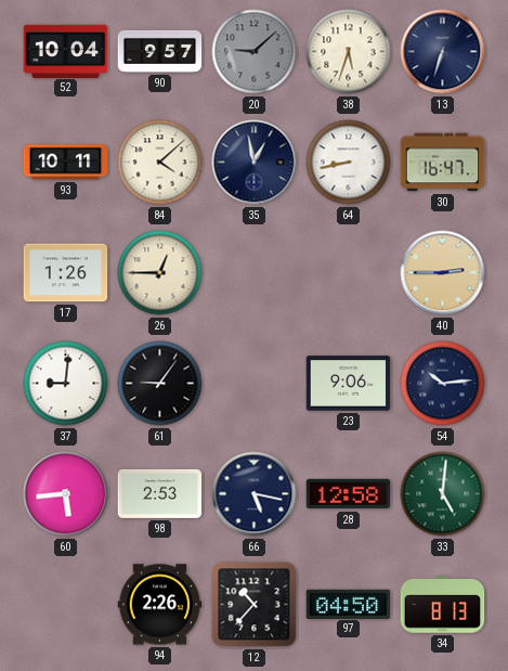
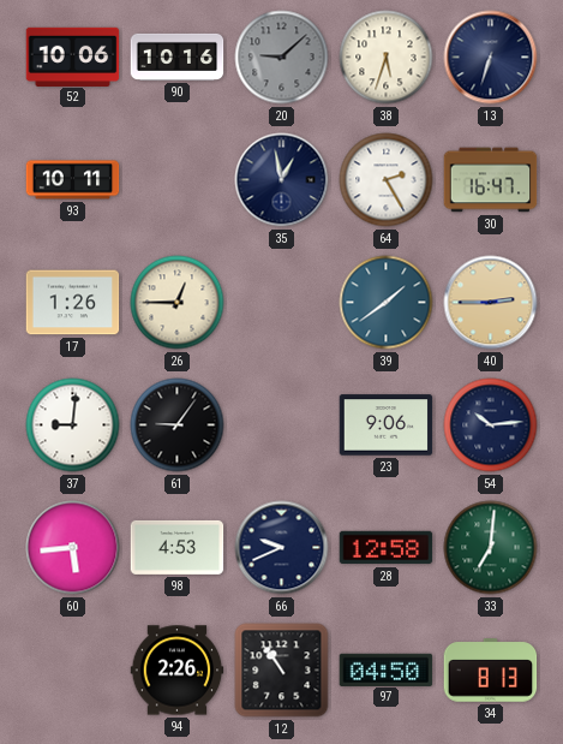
52: 10:04 -> 10:06 (73, 56)
90: 9:57 -> 10:16 (178, 56)
84: 4:08 -> none (160, 163)
64: 8:43 -> 2:25 (387, 180)
39: none -> 1:39 (387, 303)
98: 2:53 -> 4:53 (178, 547)
66: 5:17 -> 9:41 (282, 548)
33: 5:01 -> 7:01 (491, 548)
12: 10:37 -> 10:54 (282, 671)
